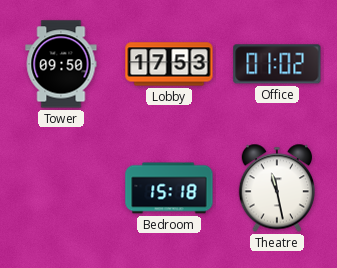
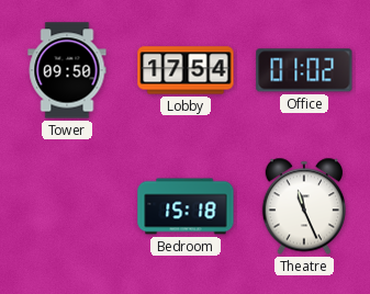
Lobby: 17:53 -> 17:54 (186, 70)
Theatre: 11:28 -> 11:26 (303, 206)
